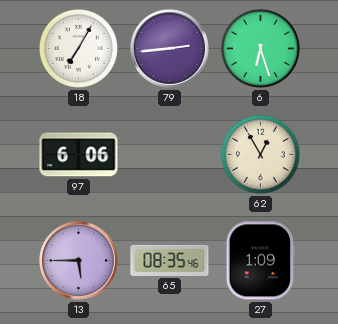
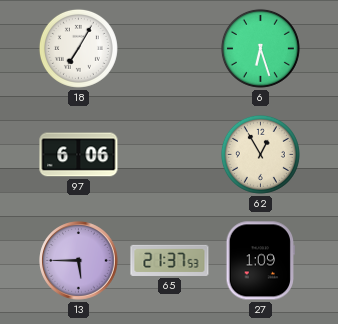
79: 2:44 -> none (170, 49)
65: 08:35 -> 21:37 (170, 260)
